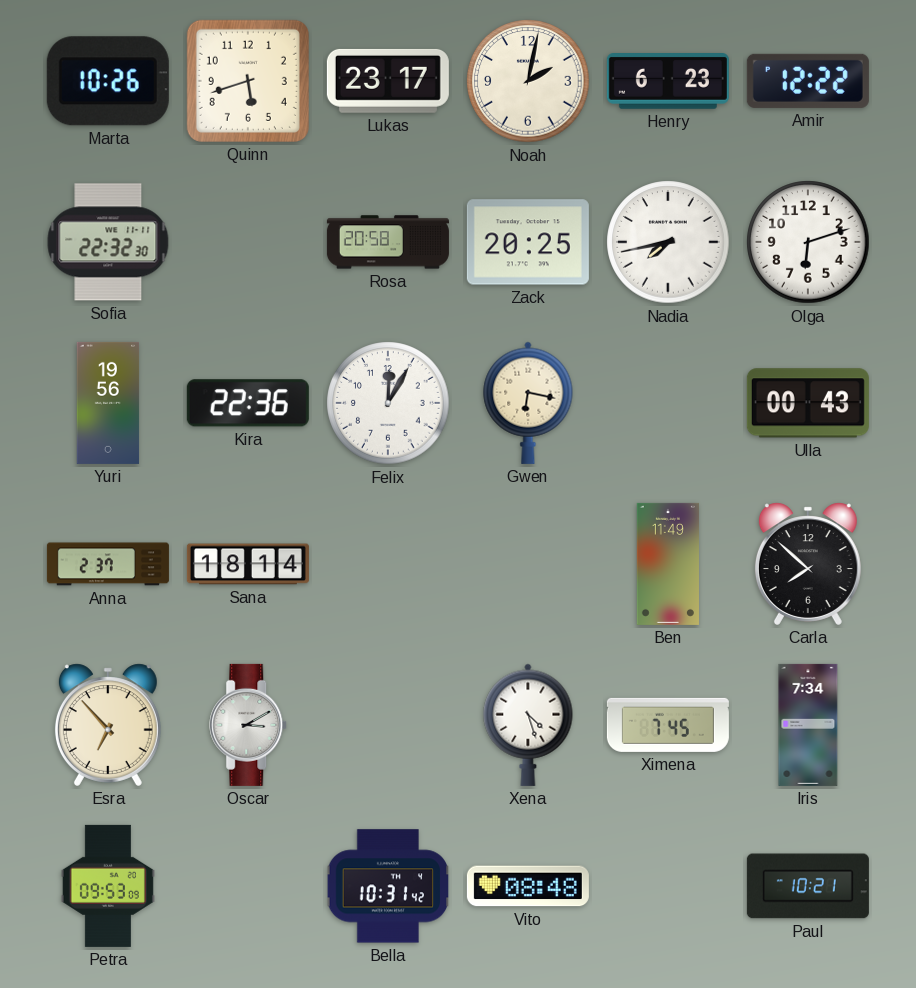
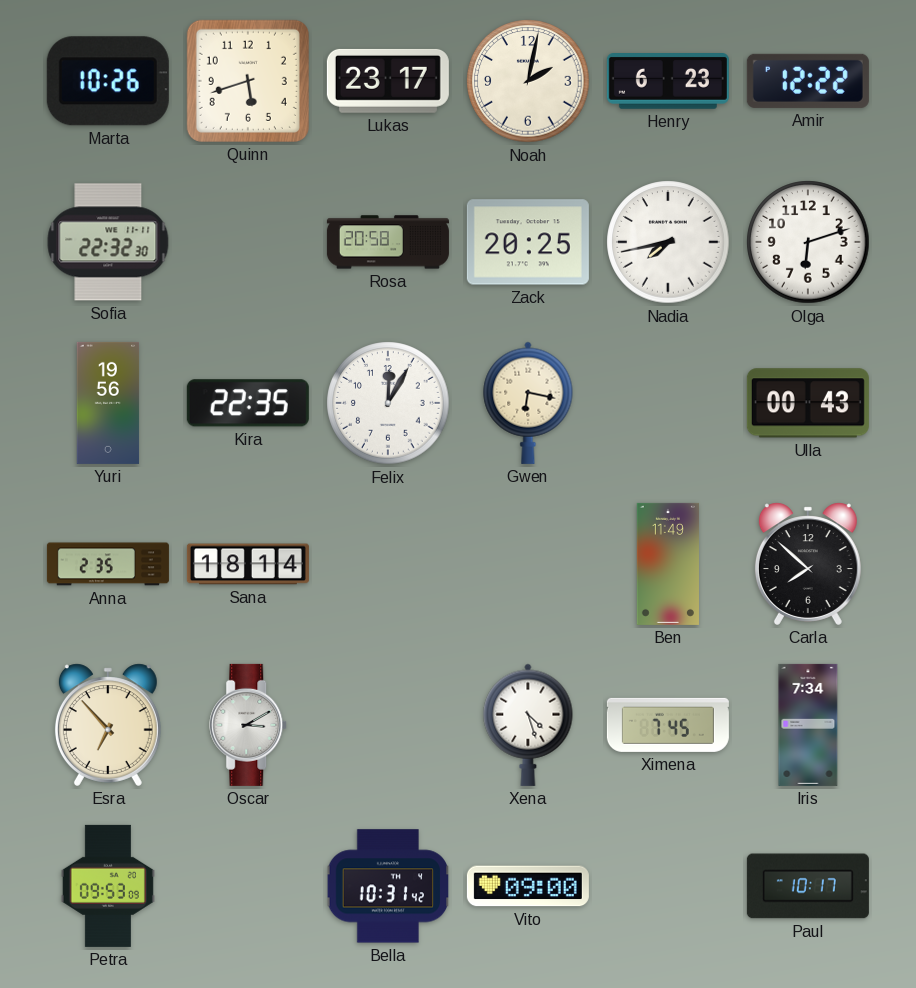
Kira: 22:36 -> 22:35 (248, 403)
Anna: 2:37 -> 2:35 (108, 564)
Vito: 08:48 -> 09:00 (528, 886)
Paul: 10:21 -> 10:17 (808, 886)
